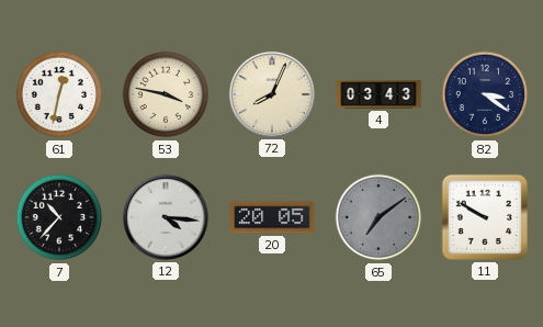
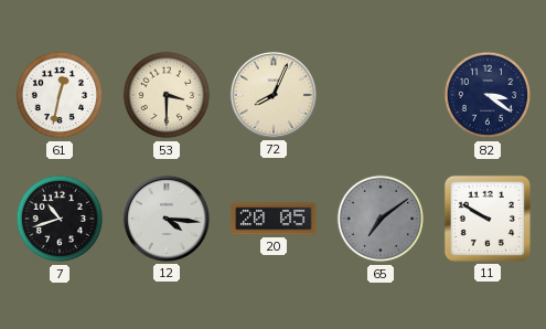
53: 3:47 -> 3:30 (167, 95)
4: 03:43 -> none (378, 94)
7: 10:37 -> 10:42 (60, 219)
